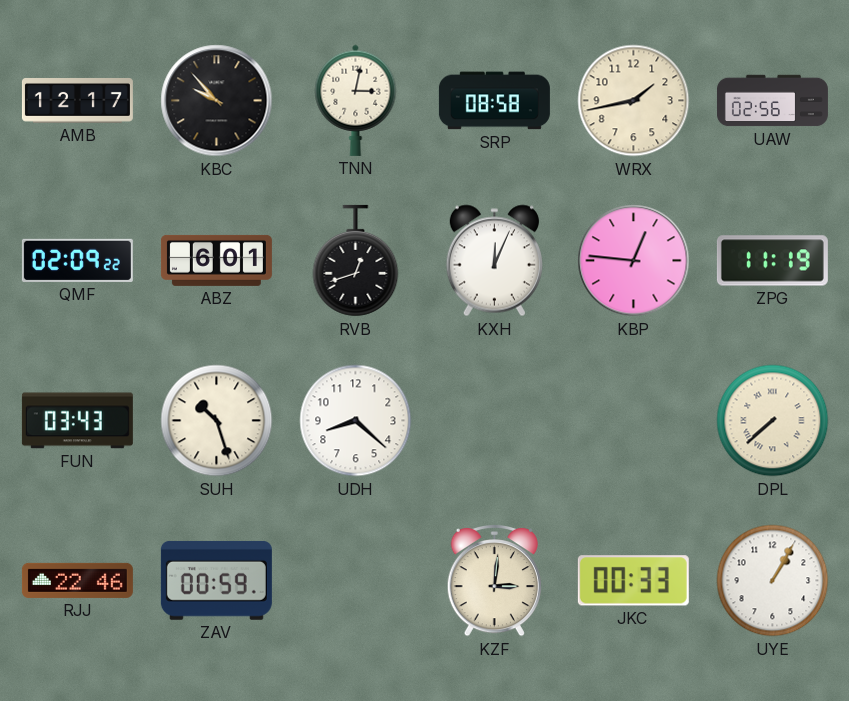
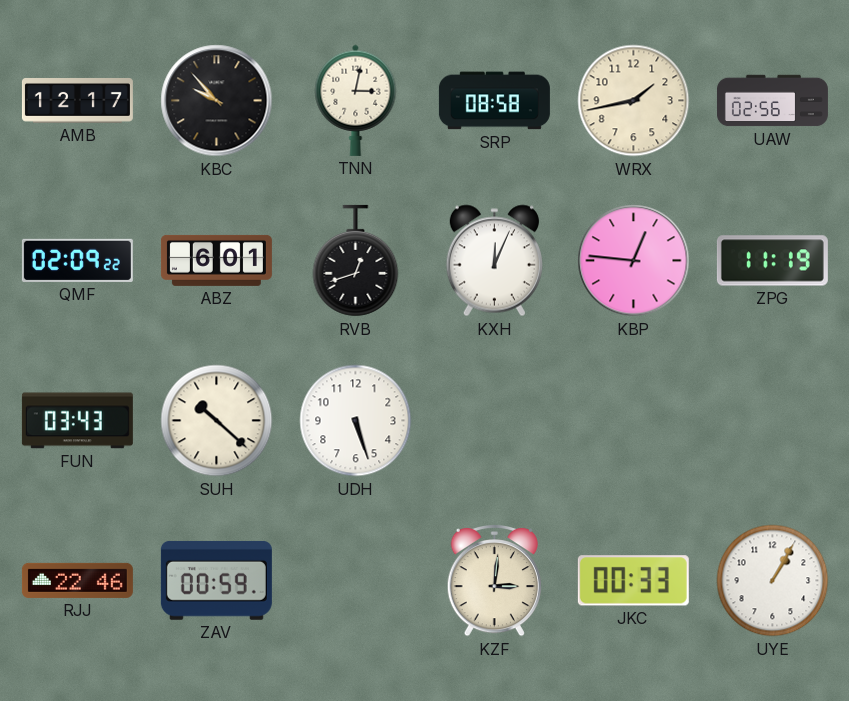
SUH: 10:27 -> 10:22 (217, 421)
UDH: 8:22 -> 5:27 (356, 421)
DPL: 7:38 -> none (773, 421)
